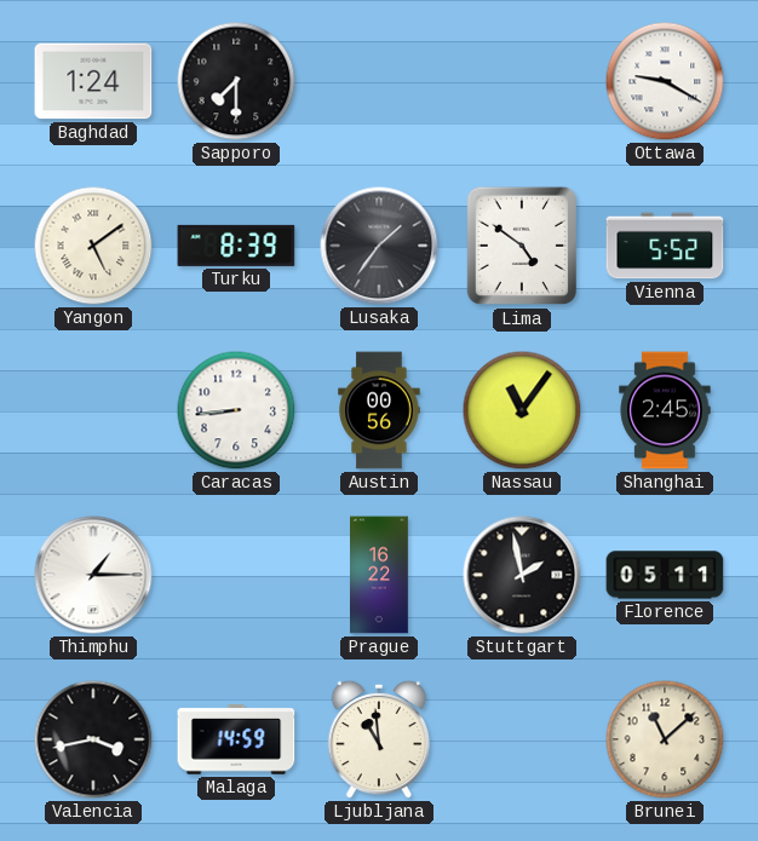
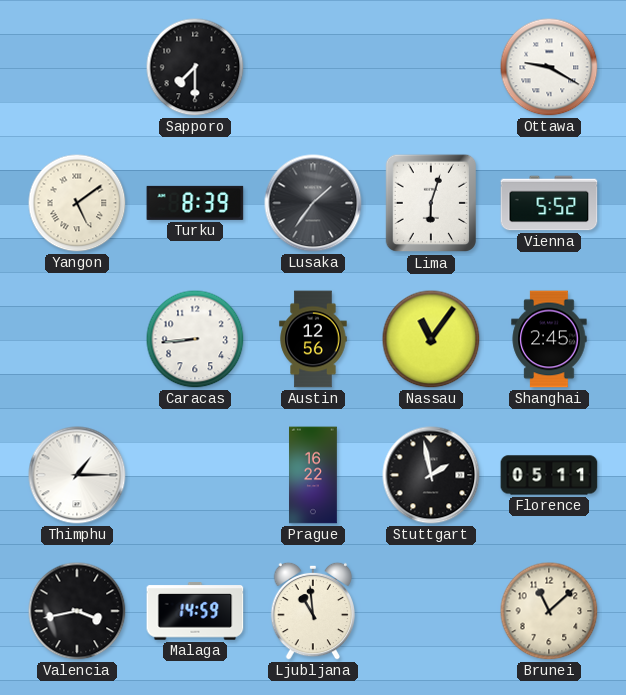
Baghdad: 1:24 -> none (93, 81)
Lima: 4:51 -> 6:03 (430, 203)
Austin: 00:56 -> 12:56 (313, 339)
